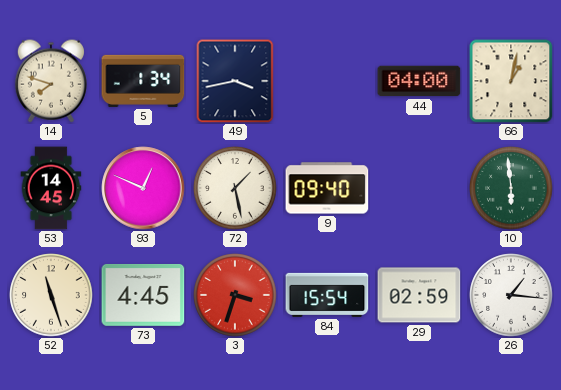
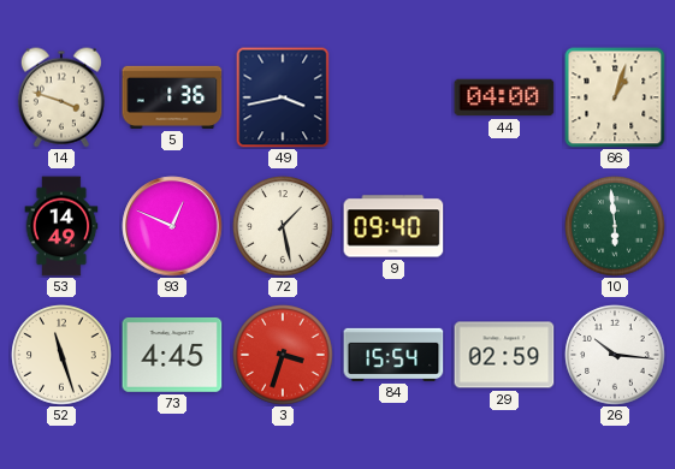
14: 7:48 -> 3:48 (61, 97)
5: 1:34 -> 1:36 (172, 97)
66: 1:02 -> 1:03 (615, 97)
53: 14:45 -> 14:49 (61, 226)
26: 1:16 -> 10:16 (615, 355)
